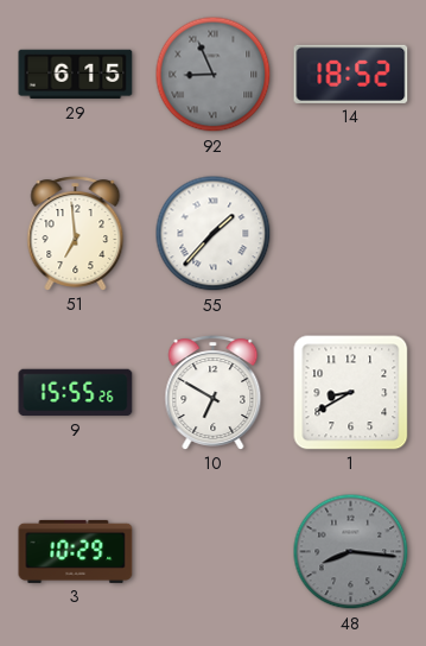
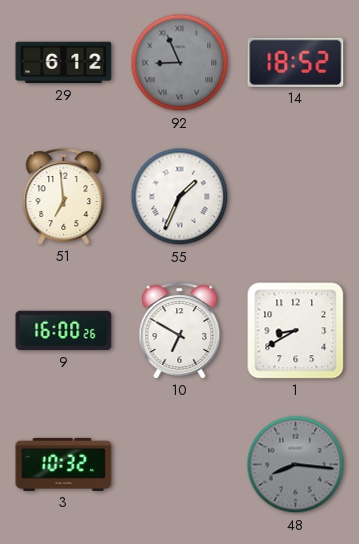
29: 6:15 -> 6:12 (64, 63)
55: 1:37 -> 1:34 (180, 197)
9: 15:55 -> 16:00 (64, 331)
3: 10:29 -> 10:32 (64, 464)
